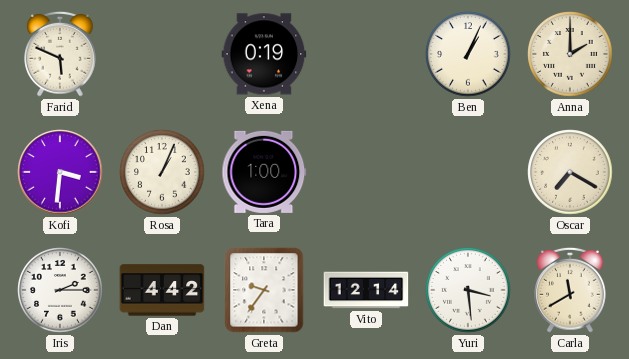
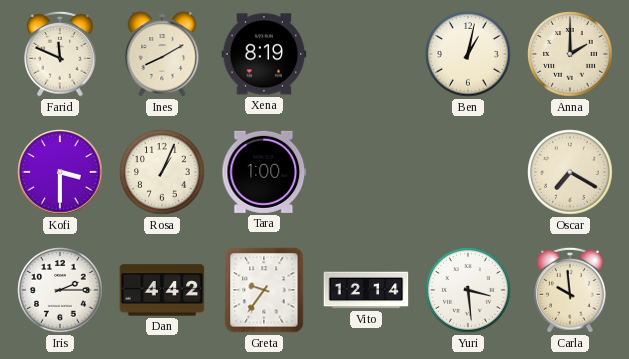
Farid: 5:49 -> 11:49 (60, 54)
Ines: none -> 8:10 (162, 54)
Xena: 0:19 -> 8:19 (264, 54)
Ben: 1:04 -> 1:02 (468, 54)
Kofi: 3:31 -> 3:30 (60, 172)
Carla: 11:40 -> 9:59 (570, 290)
